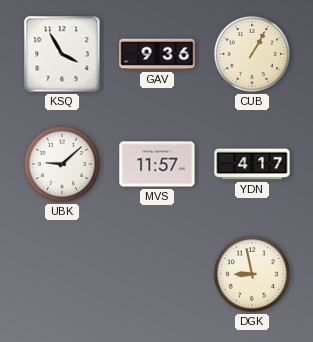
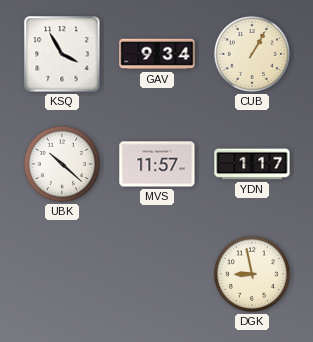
GAV: 9:36 -> 9:34 (157, 54)
UBK: 9:08 -> 10:22 (62, 164)
YDN: 4:17 -> 1:17 (252, 164)
